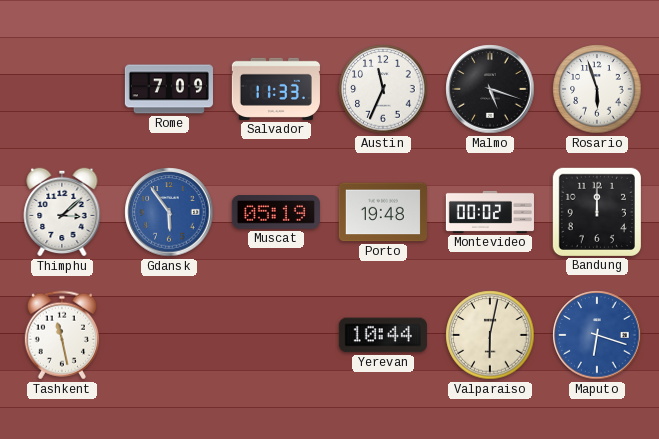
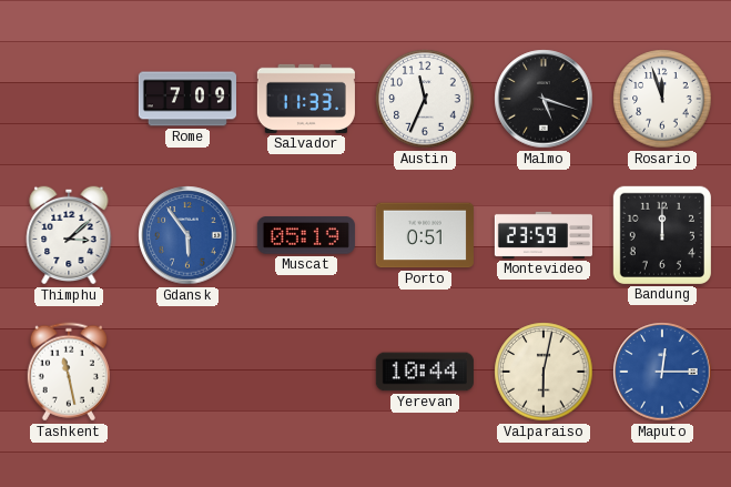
Rosario: 5:57 -> 11:57 (662, 99)
Porto: 19:48 -> 0:51 (425, 235)
Montevideo: 00:02 -> 23:59 (544, 235)
Maputo: 6:18 -> 12:15 (662, 372)
